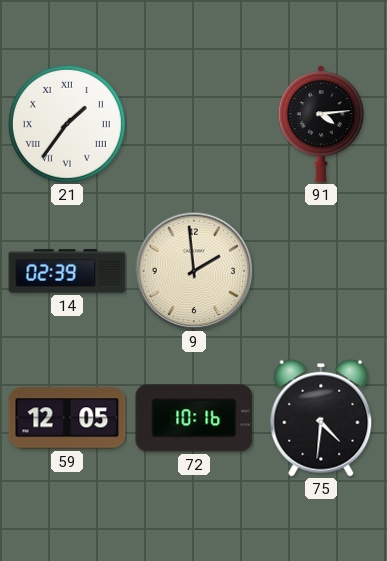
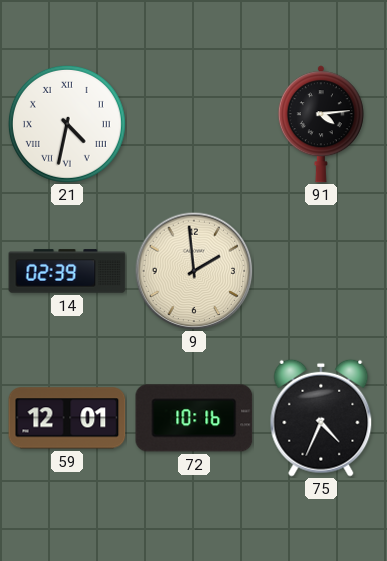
21: 1:36 -> 4:32 (67, 124)
59: 12:05 -> 12:01 (67, 418)
75: 4:31 -> 4:34 (321, 418)
